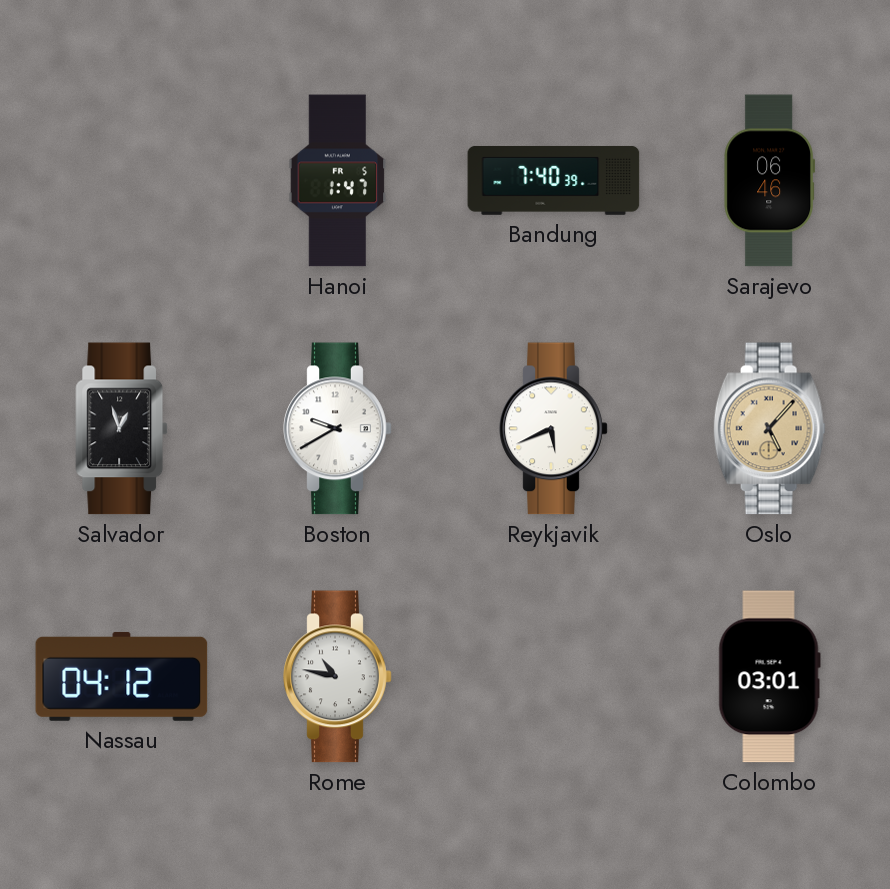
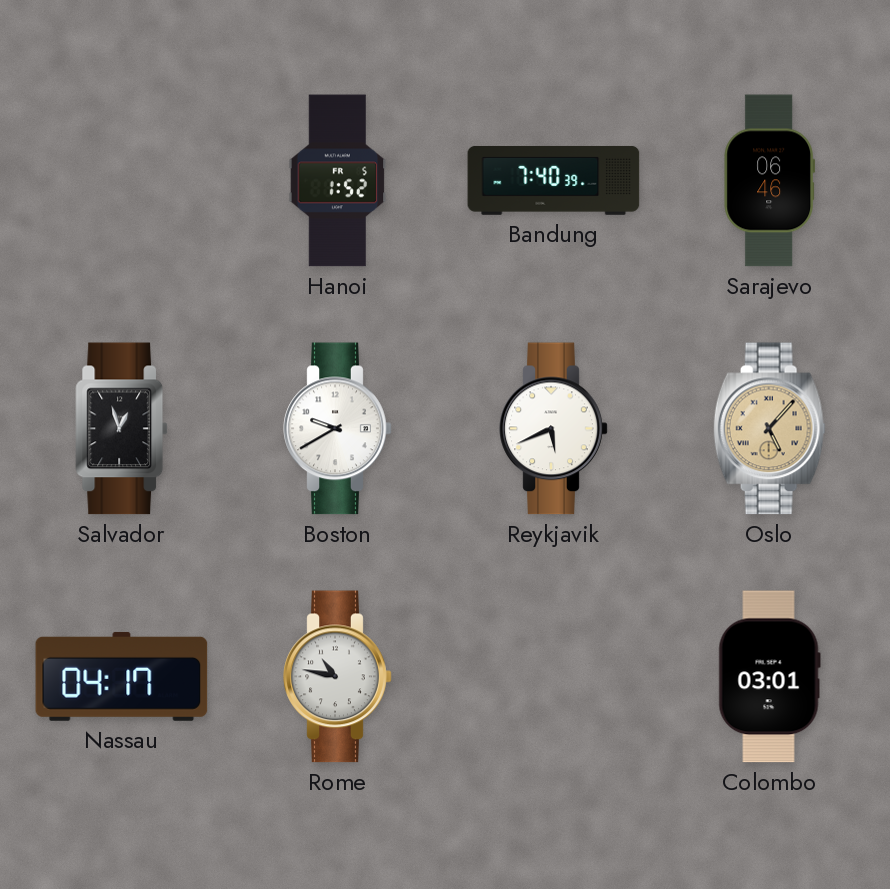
Hanoi: 1:47 -> 1:52 (338, 181)
Nassau: 04:12 -> 04:17 (122, 676)
